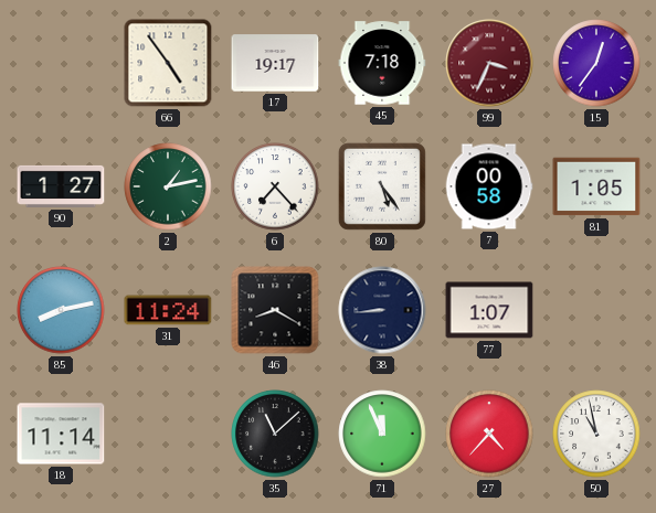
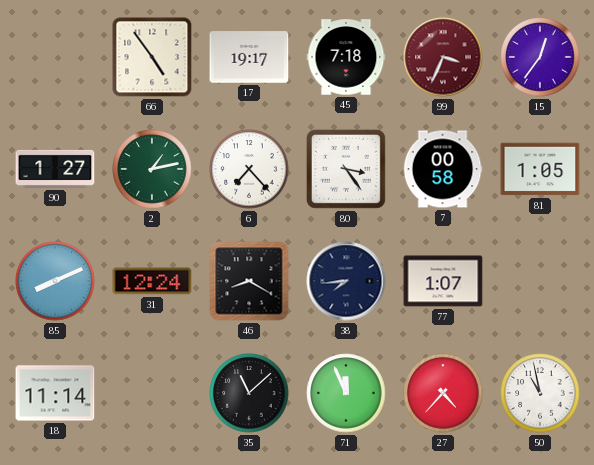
80: 5:24 -> 3:24 (346, 169)
85: 8:13 -> 8:11 (55, 281)
31: 11:24 -> 12:24 (152, 281)
38: 8:44 -> 7:44 (346, 281)
